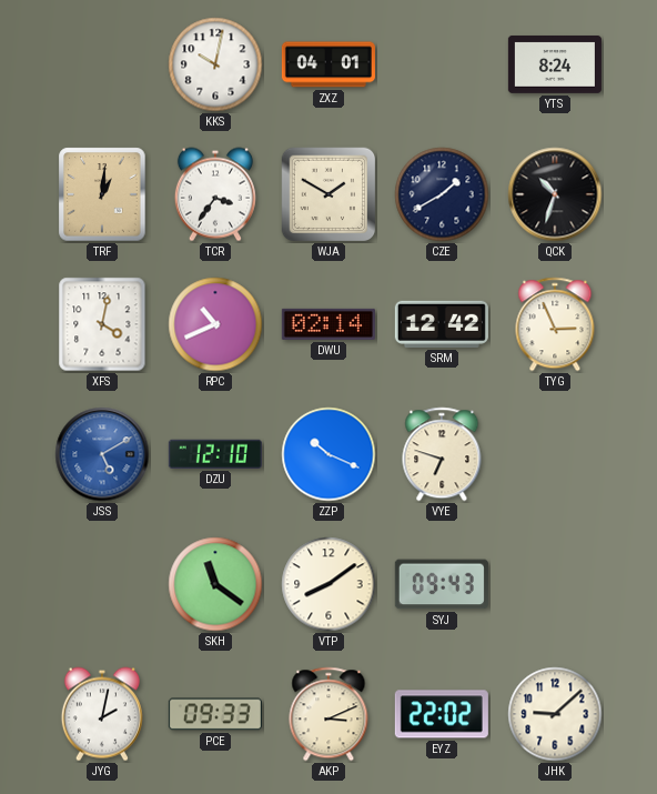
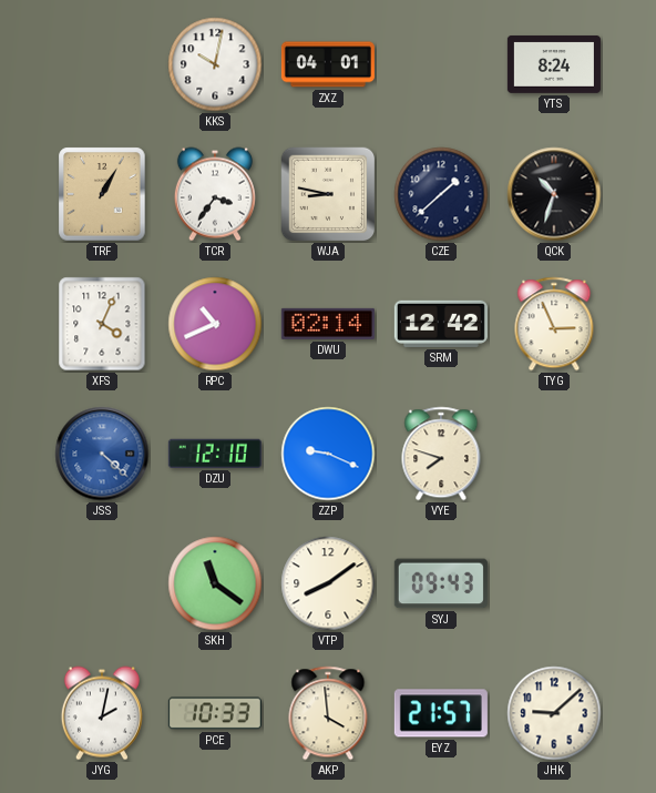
TRF: 1:01 -> 1:05 (102, 194)
WJA: 1:50 -> 8:47 (328, 194)
CZE: 1:40 -> 1:38 (441, 194)
XFS: 4:02 -> 4:04 (102, 324)
JSS: 5:10 -> 4:22 (102, 454)
ZZP: 10:19 -> 9:19 (328, 454)
VYE: 6:48 -> 7:48 (441, 454)
PCE: 09:33 -> 10:33 (215, 713)
AKP: 3:11 -> 3:59 (328, 713)
EYZ: 22:02 -> 21:57 (441, 713)
